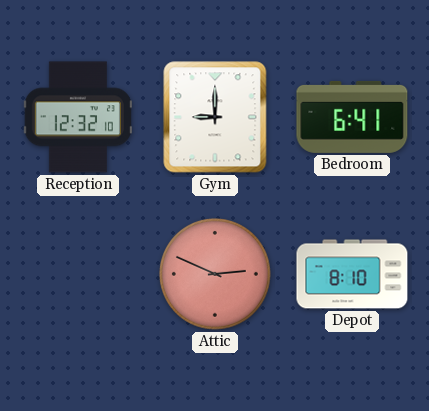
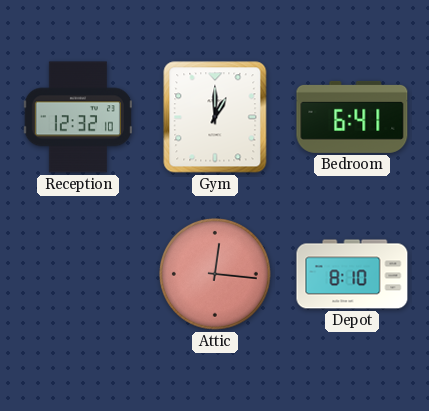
Gym: 9:00 -> 1:00 (215, 117)
Attic: 2:49 -> 12:16 (215, 274)
